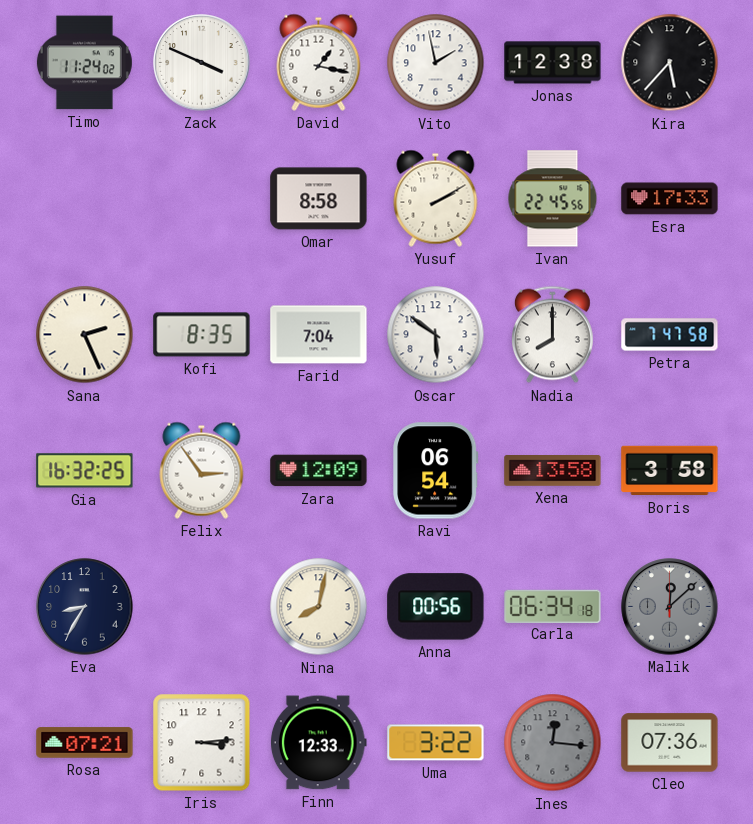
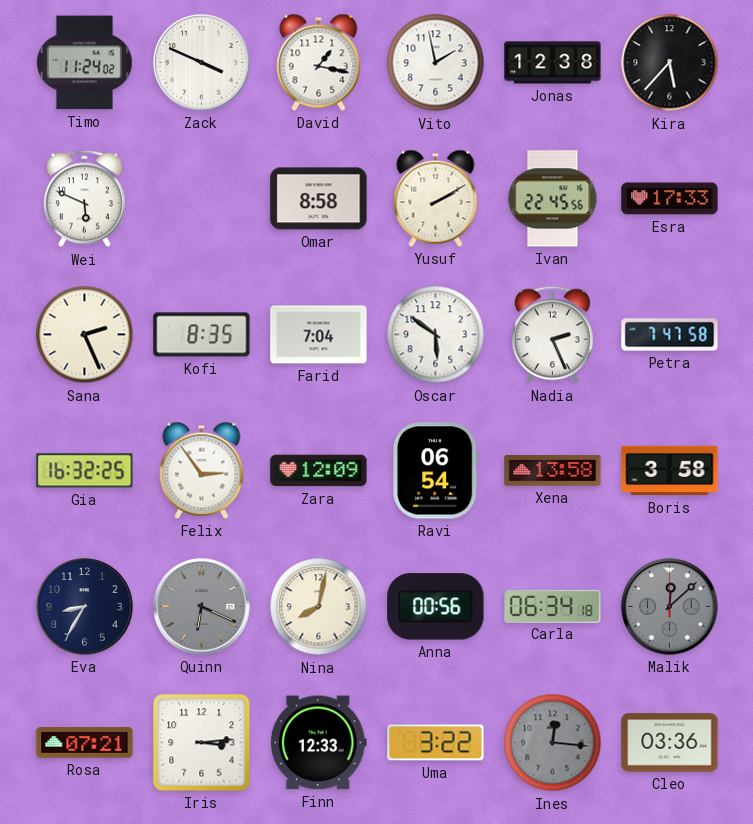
Wei: none -> 5:49 (84, 199)
Nadia: 8:00 -> 2:26 (552, 335)
Quinn: none -> 6:19 (202, 607)
Cleo: 07:36 -> 03:36 (670, 743)
